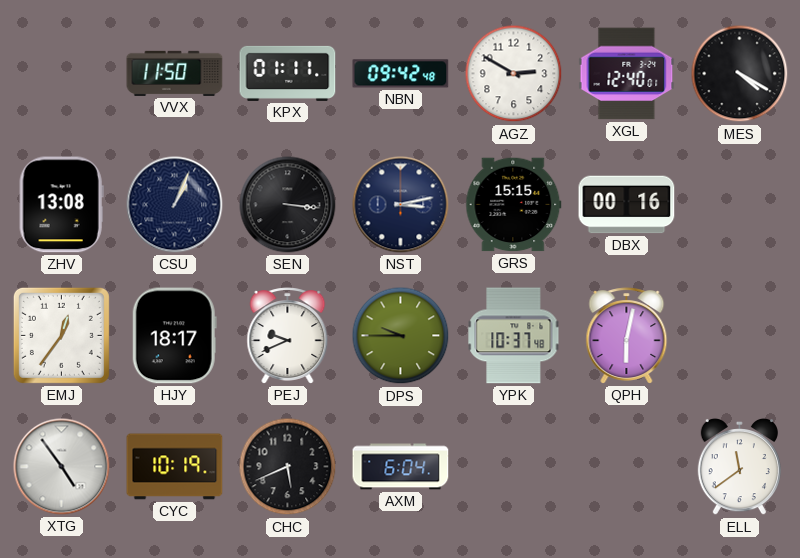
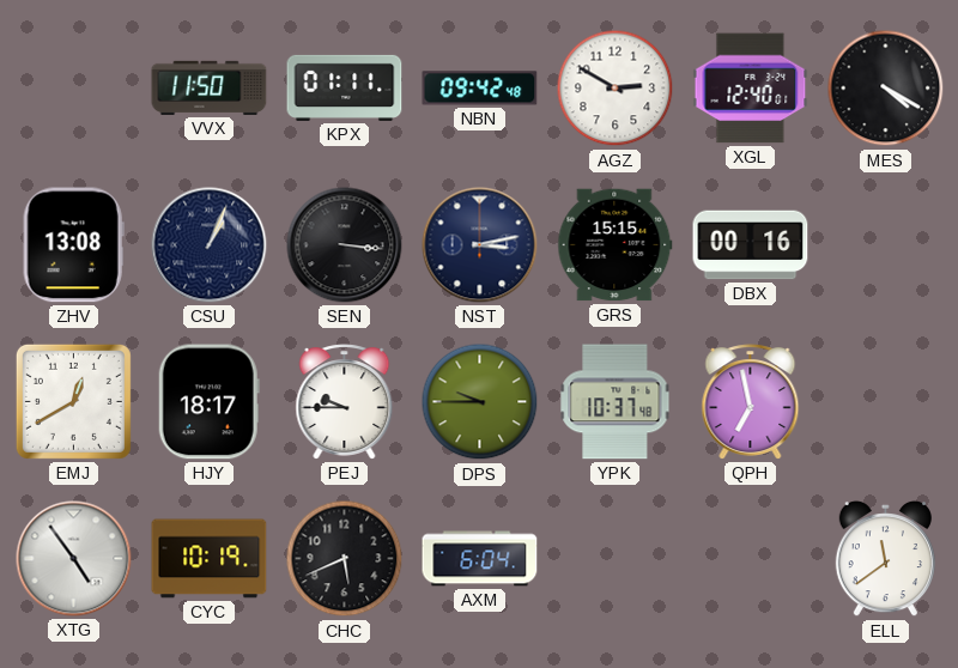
EMJ: 12:36 -> 12:40 (73, 401)
PEJ: 9:41 -> 9:45 (345, 402)
QPH: 6:02 -> 6:58 (751, 402)
